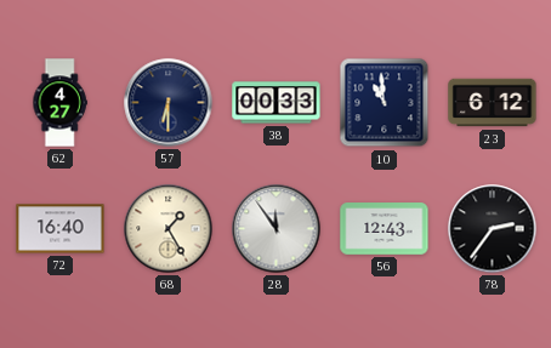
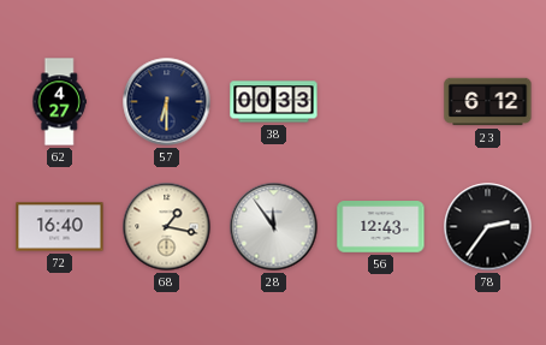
10: 10:59 -> none (385, 103)
68: 1:25 -> 1:17 (167, 227)
